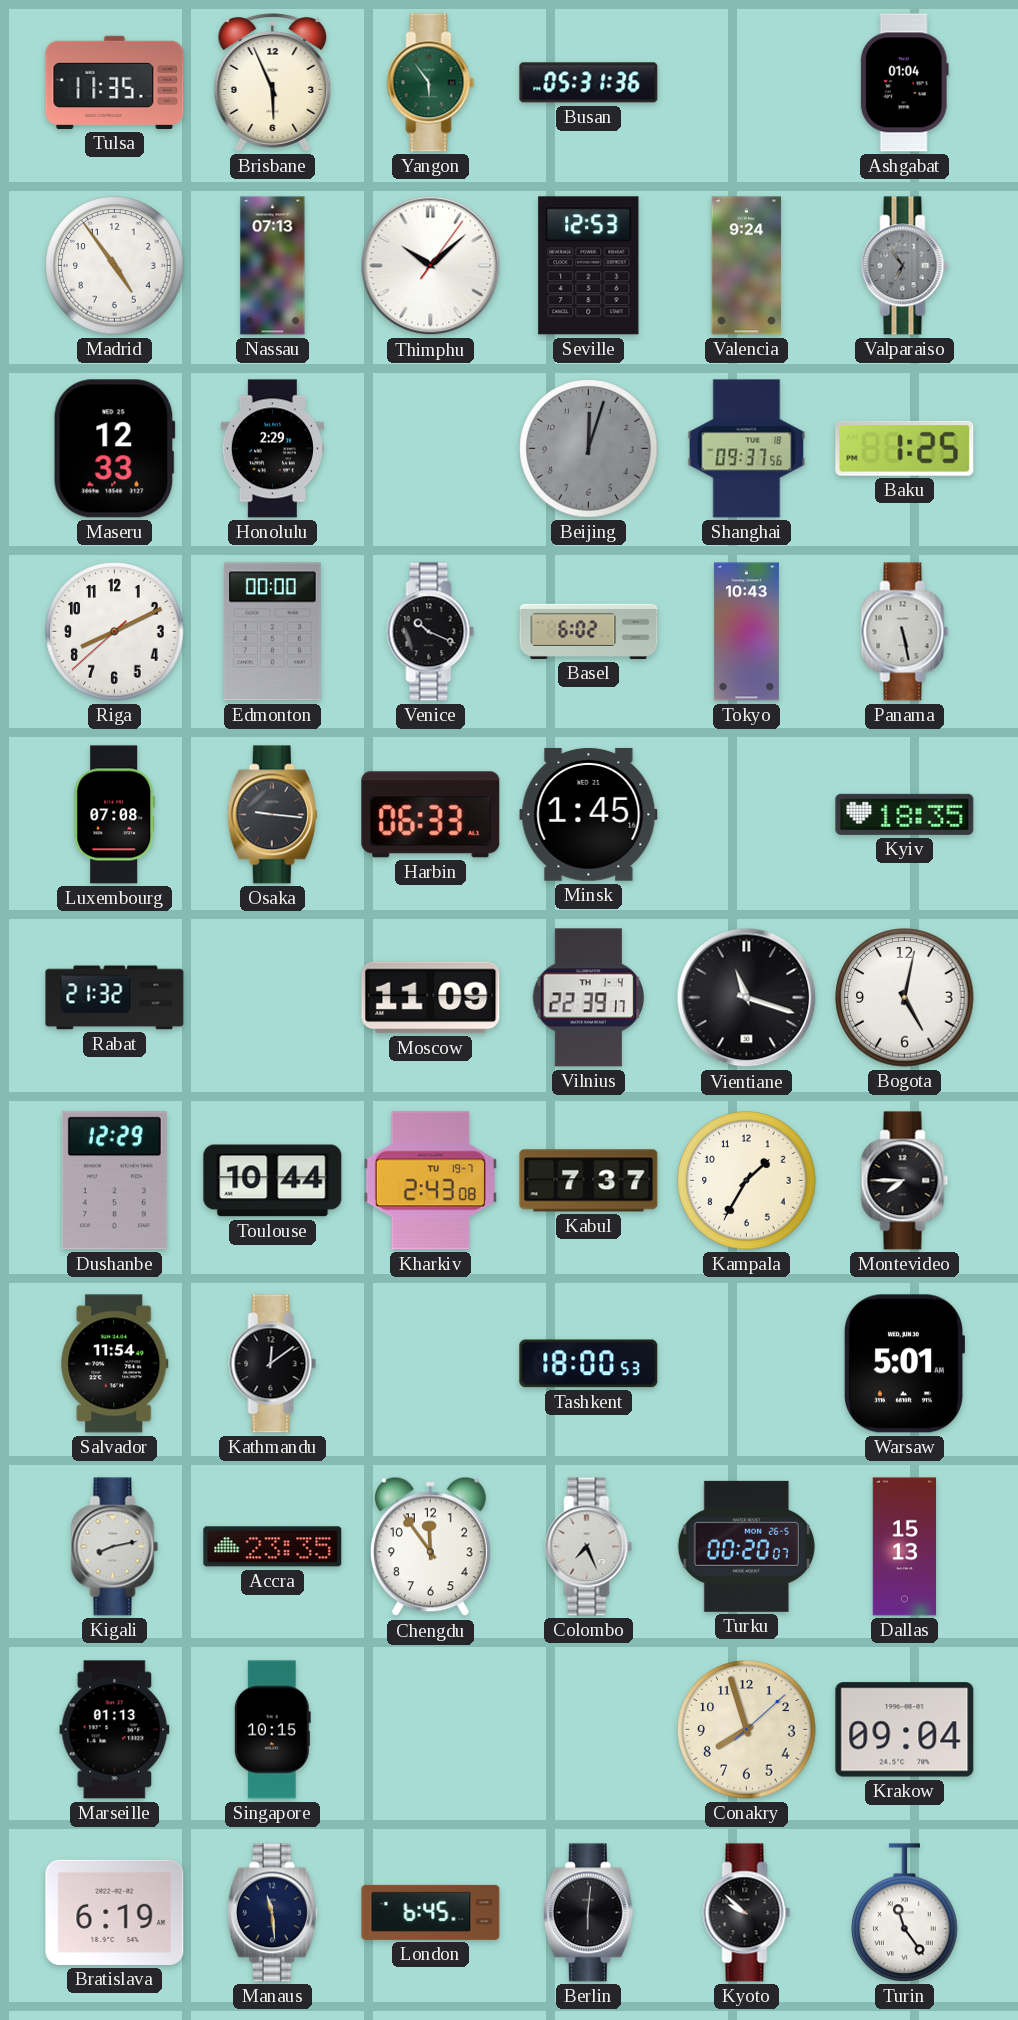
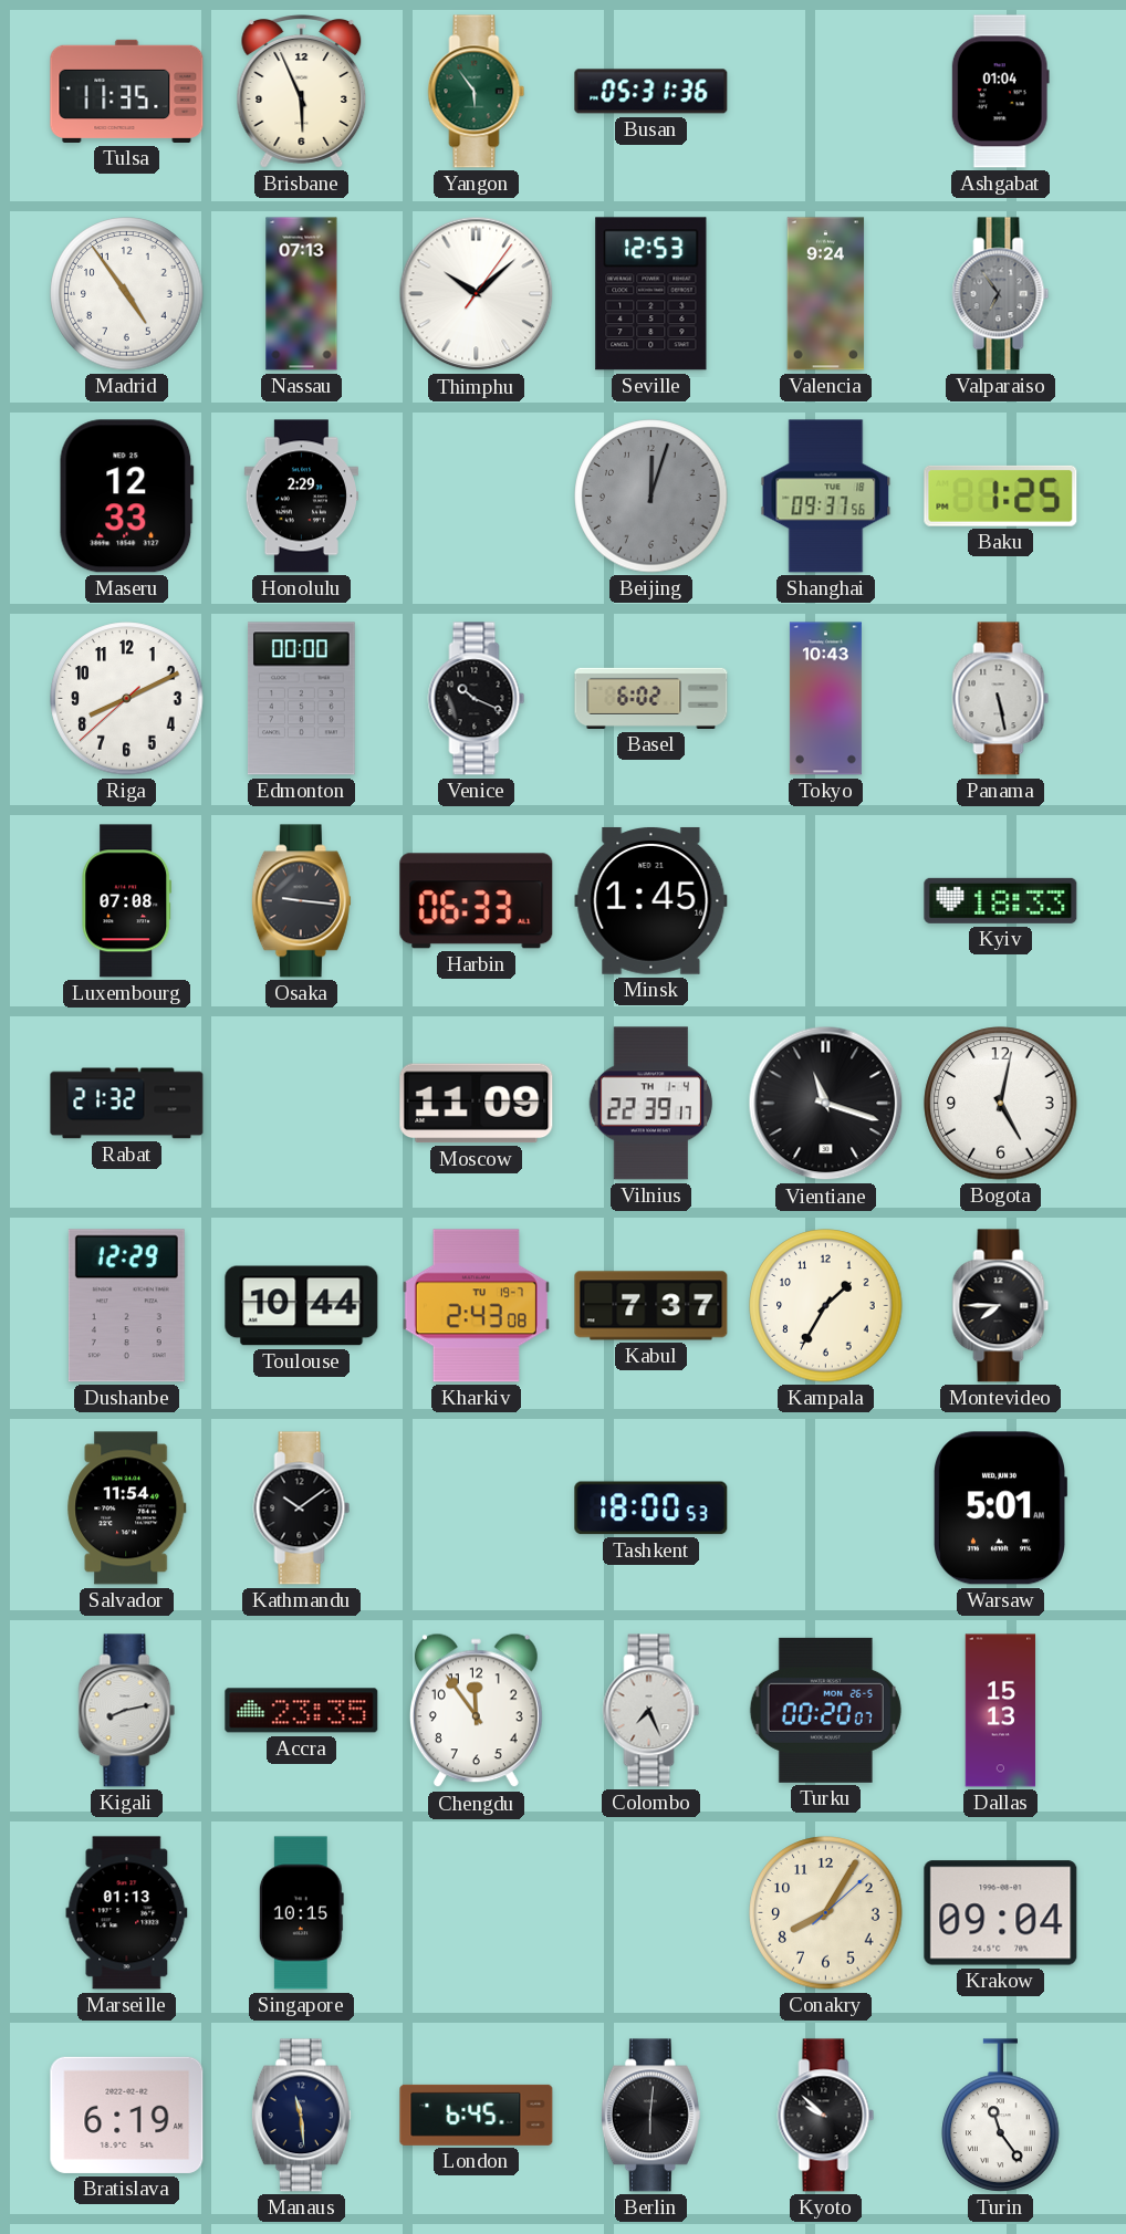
Kyiv: 18:35 -> 18:33 (1001, 900)
Kathmandu: 12:09 -> 10:09 (302, 1509)
Conakry: 7:57 -> 8:05 (826, 1913)
